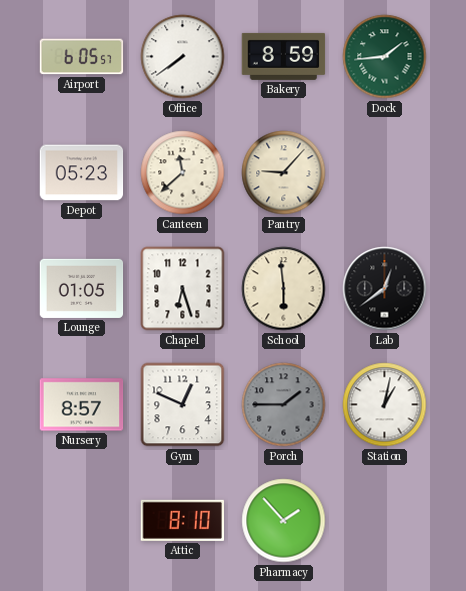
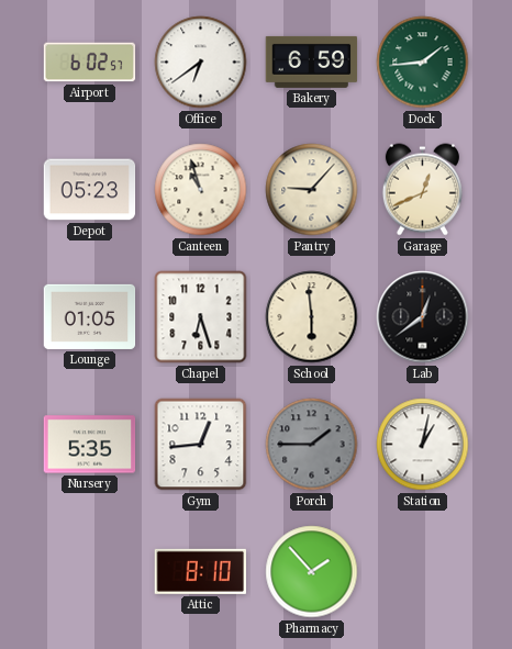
Airport: 6:05 -> 6:02 (90, 63)
Office: 7:39 -> 6:39 (201, 63)
Bakery: 8:59 -> 6:59 (312, 61)
Canteen: 11:38 -> 10:57 (201, 190)
Garage: none -> 12:41 (422, 190)
Nursery: 8:57 -> 5:35 (90, 445)
Gym: 12:49 -> 12:44 (201, 445)
